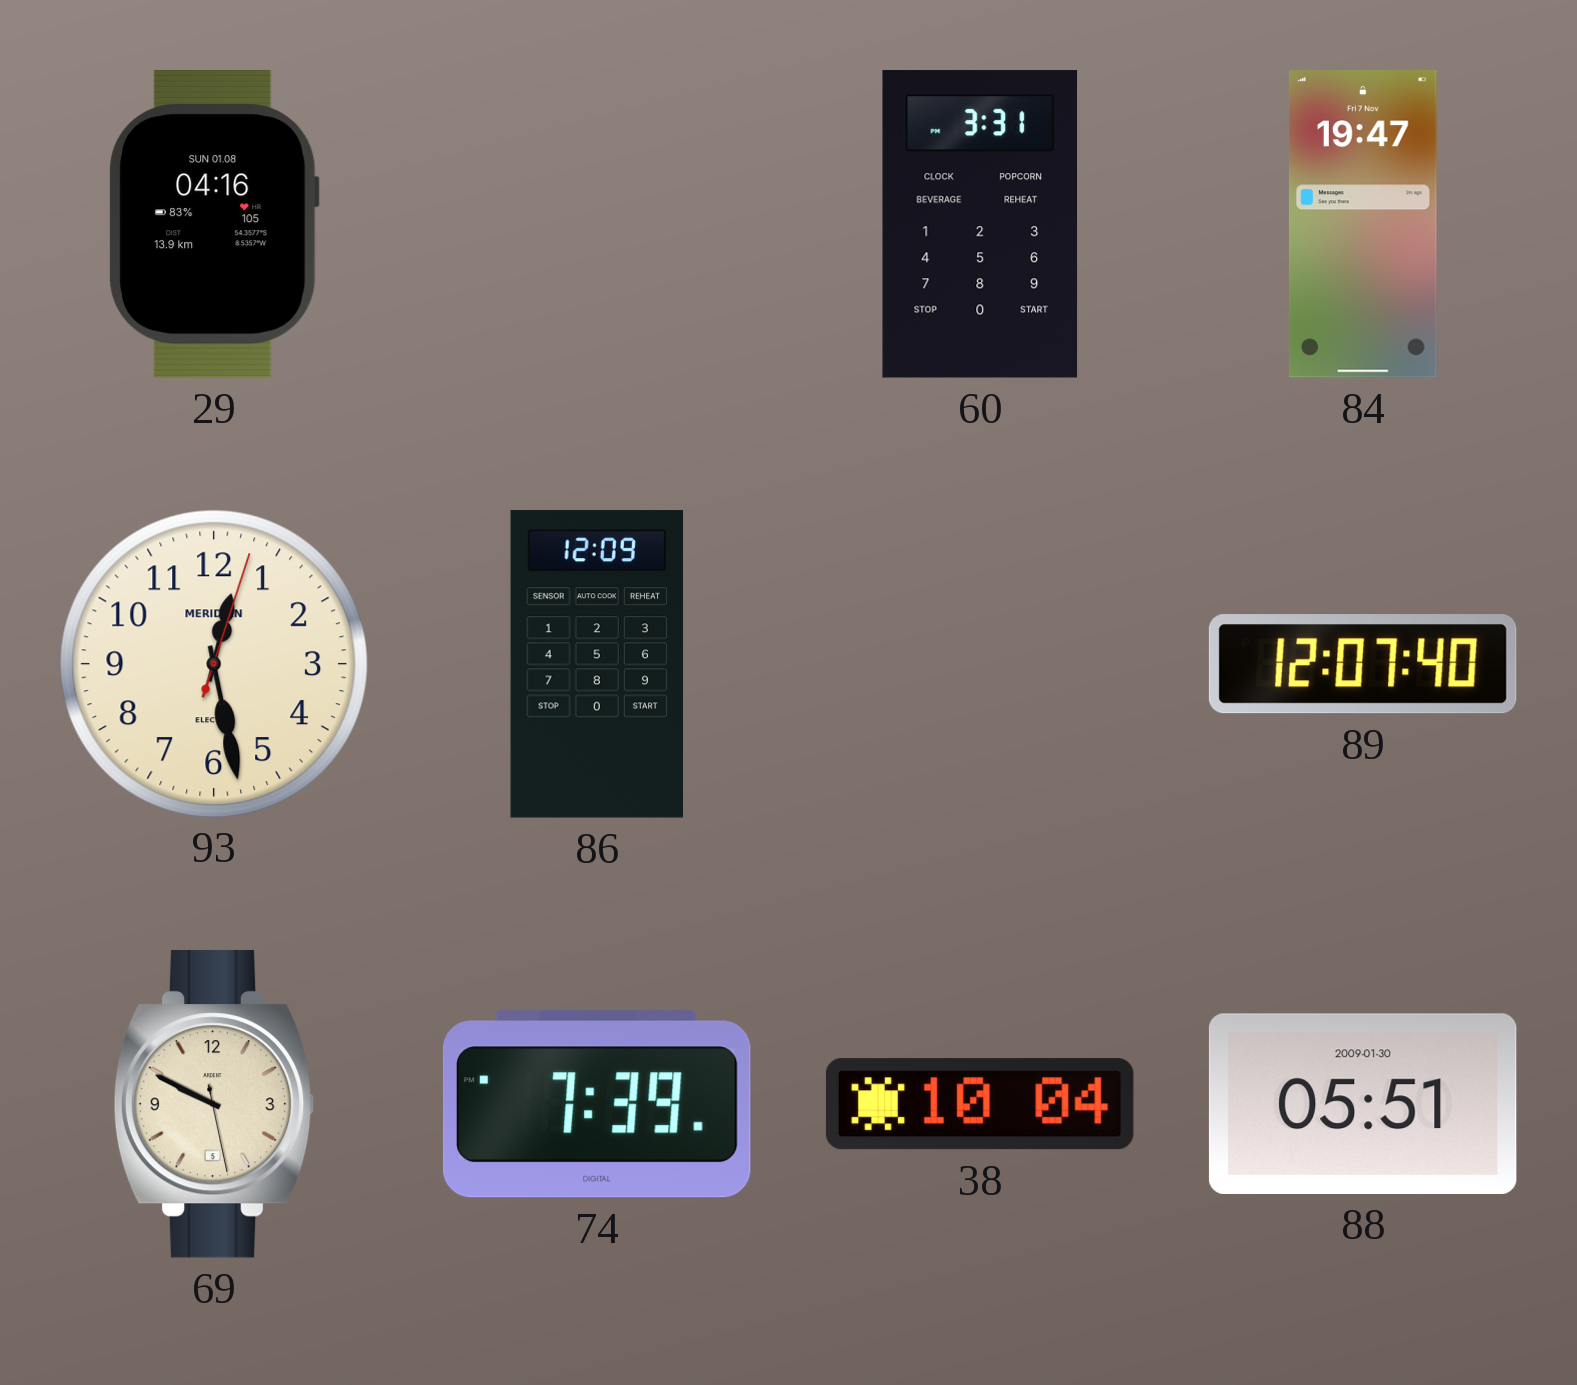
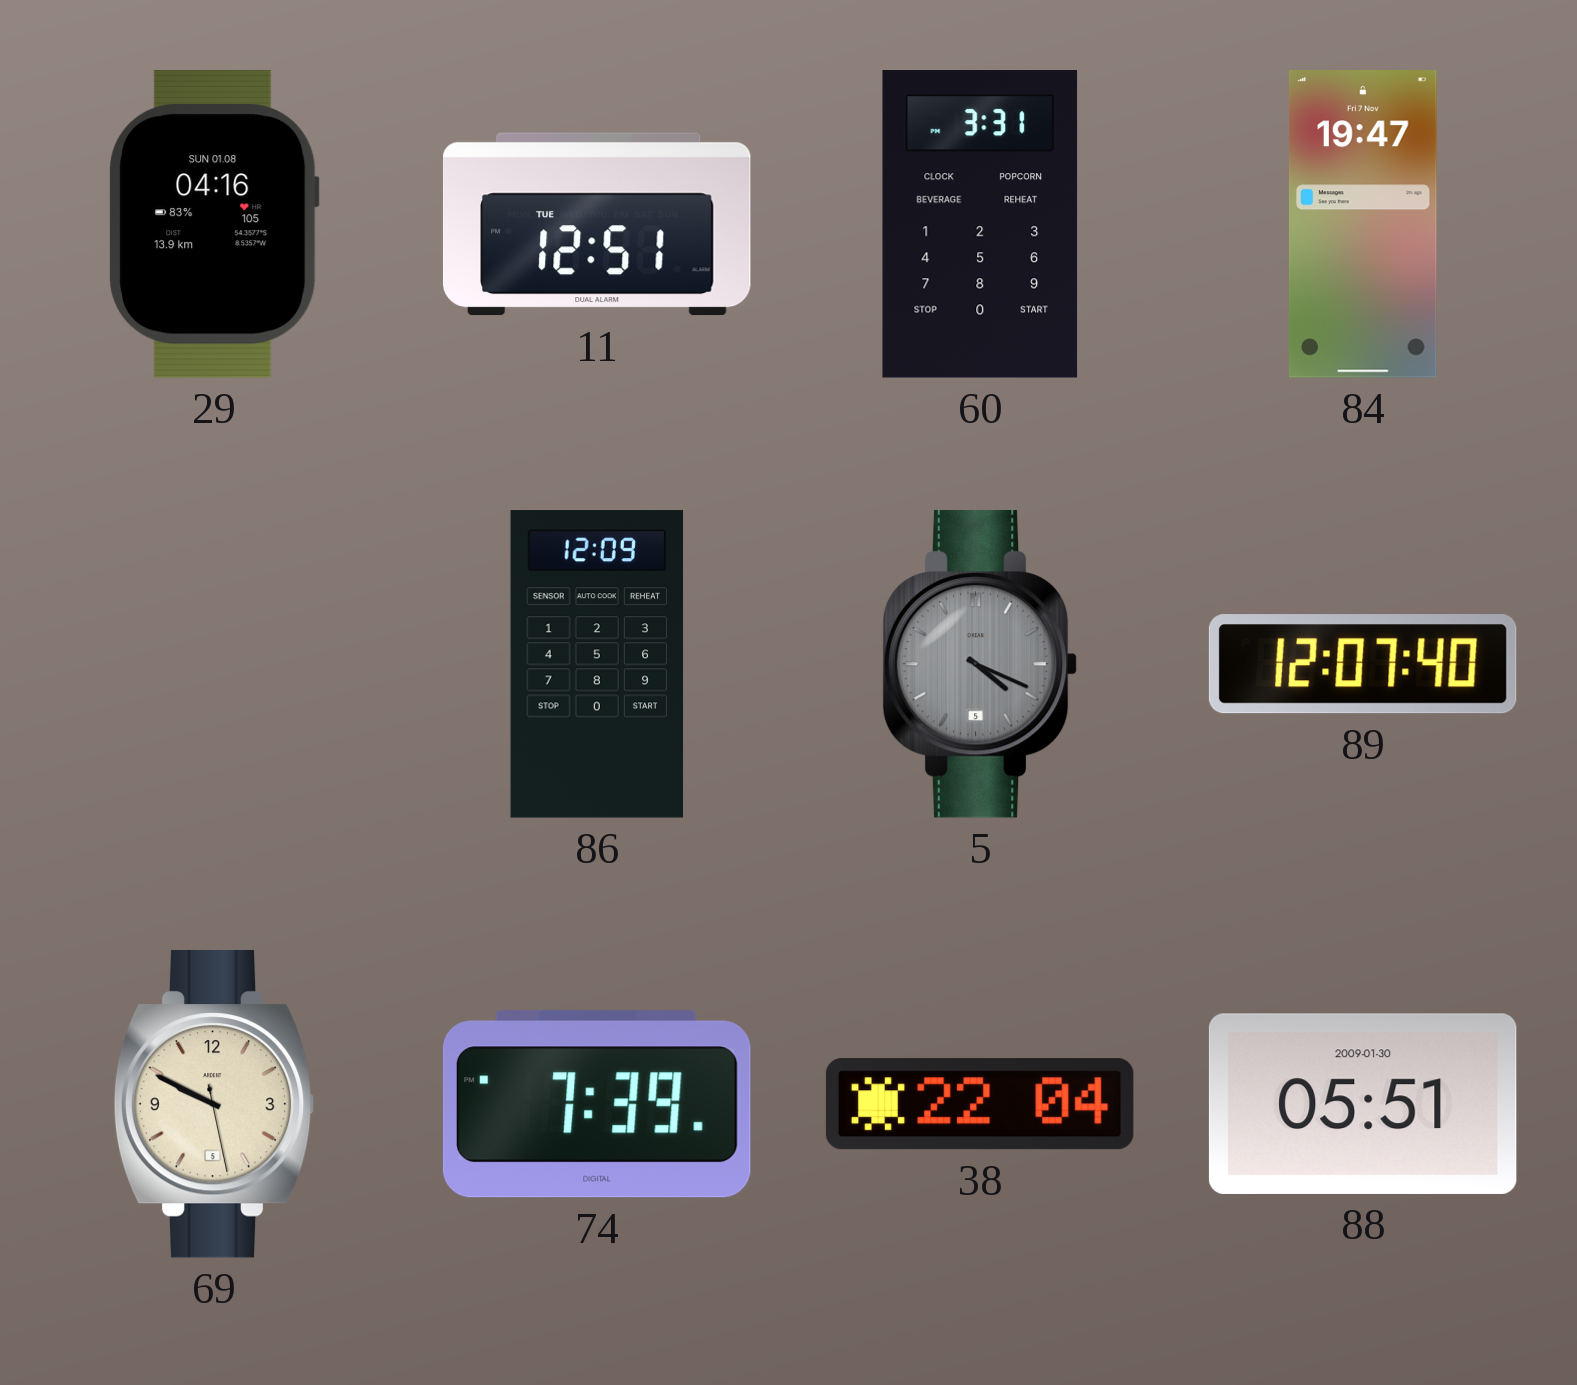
11: none -> 12:51 (597, 224)
93: 12:28 -> none (213, 663)
5: none -> 4:19 (980, 664)
38: 10:04 -> 22:04 (980, 1104)
